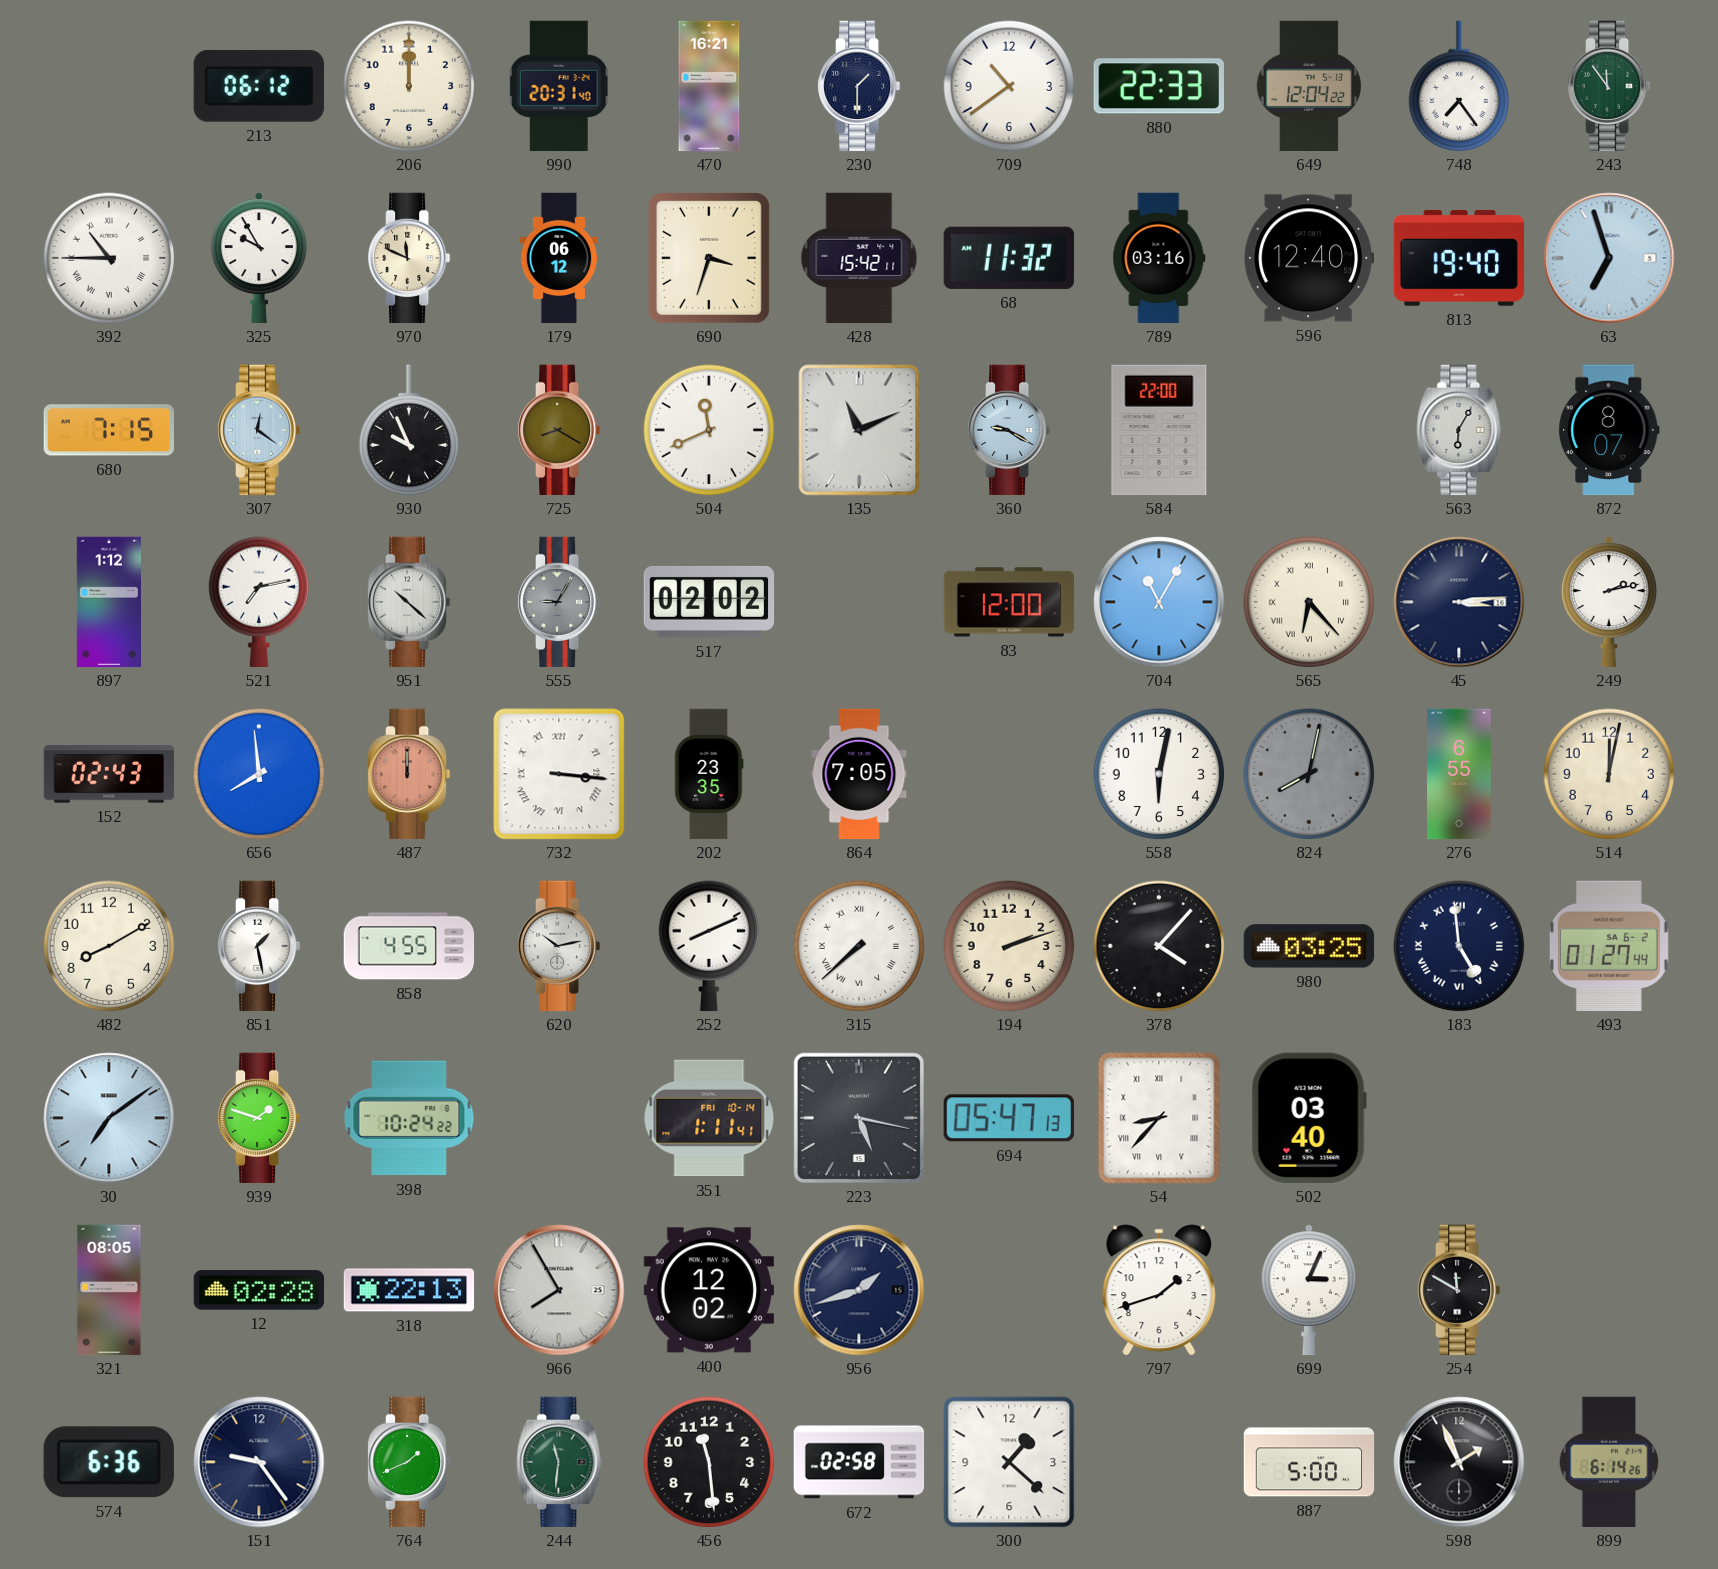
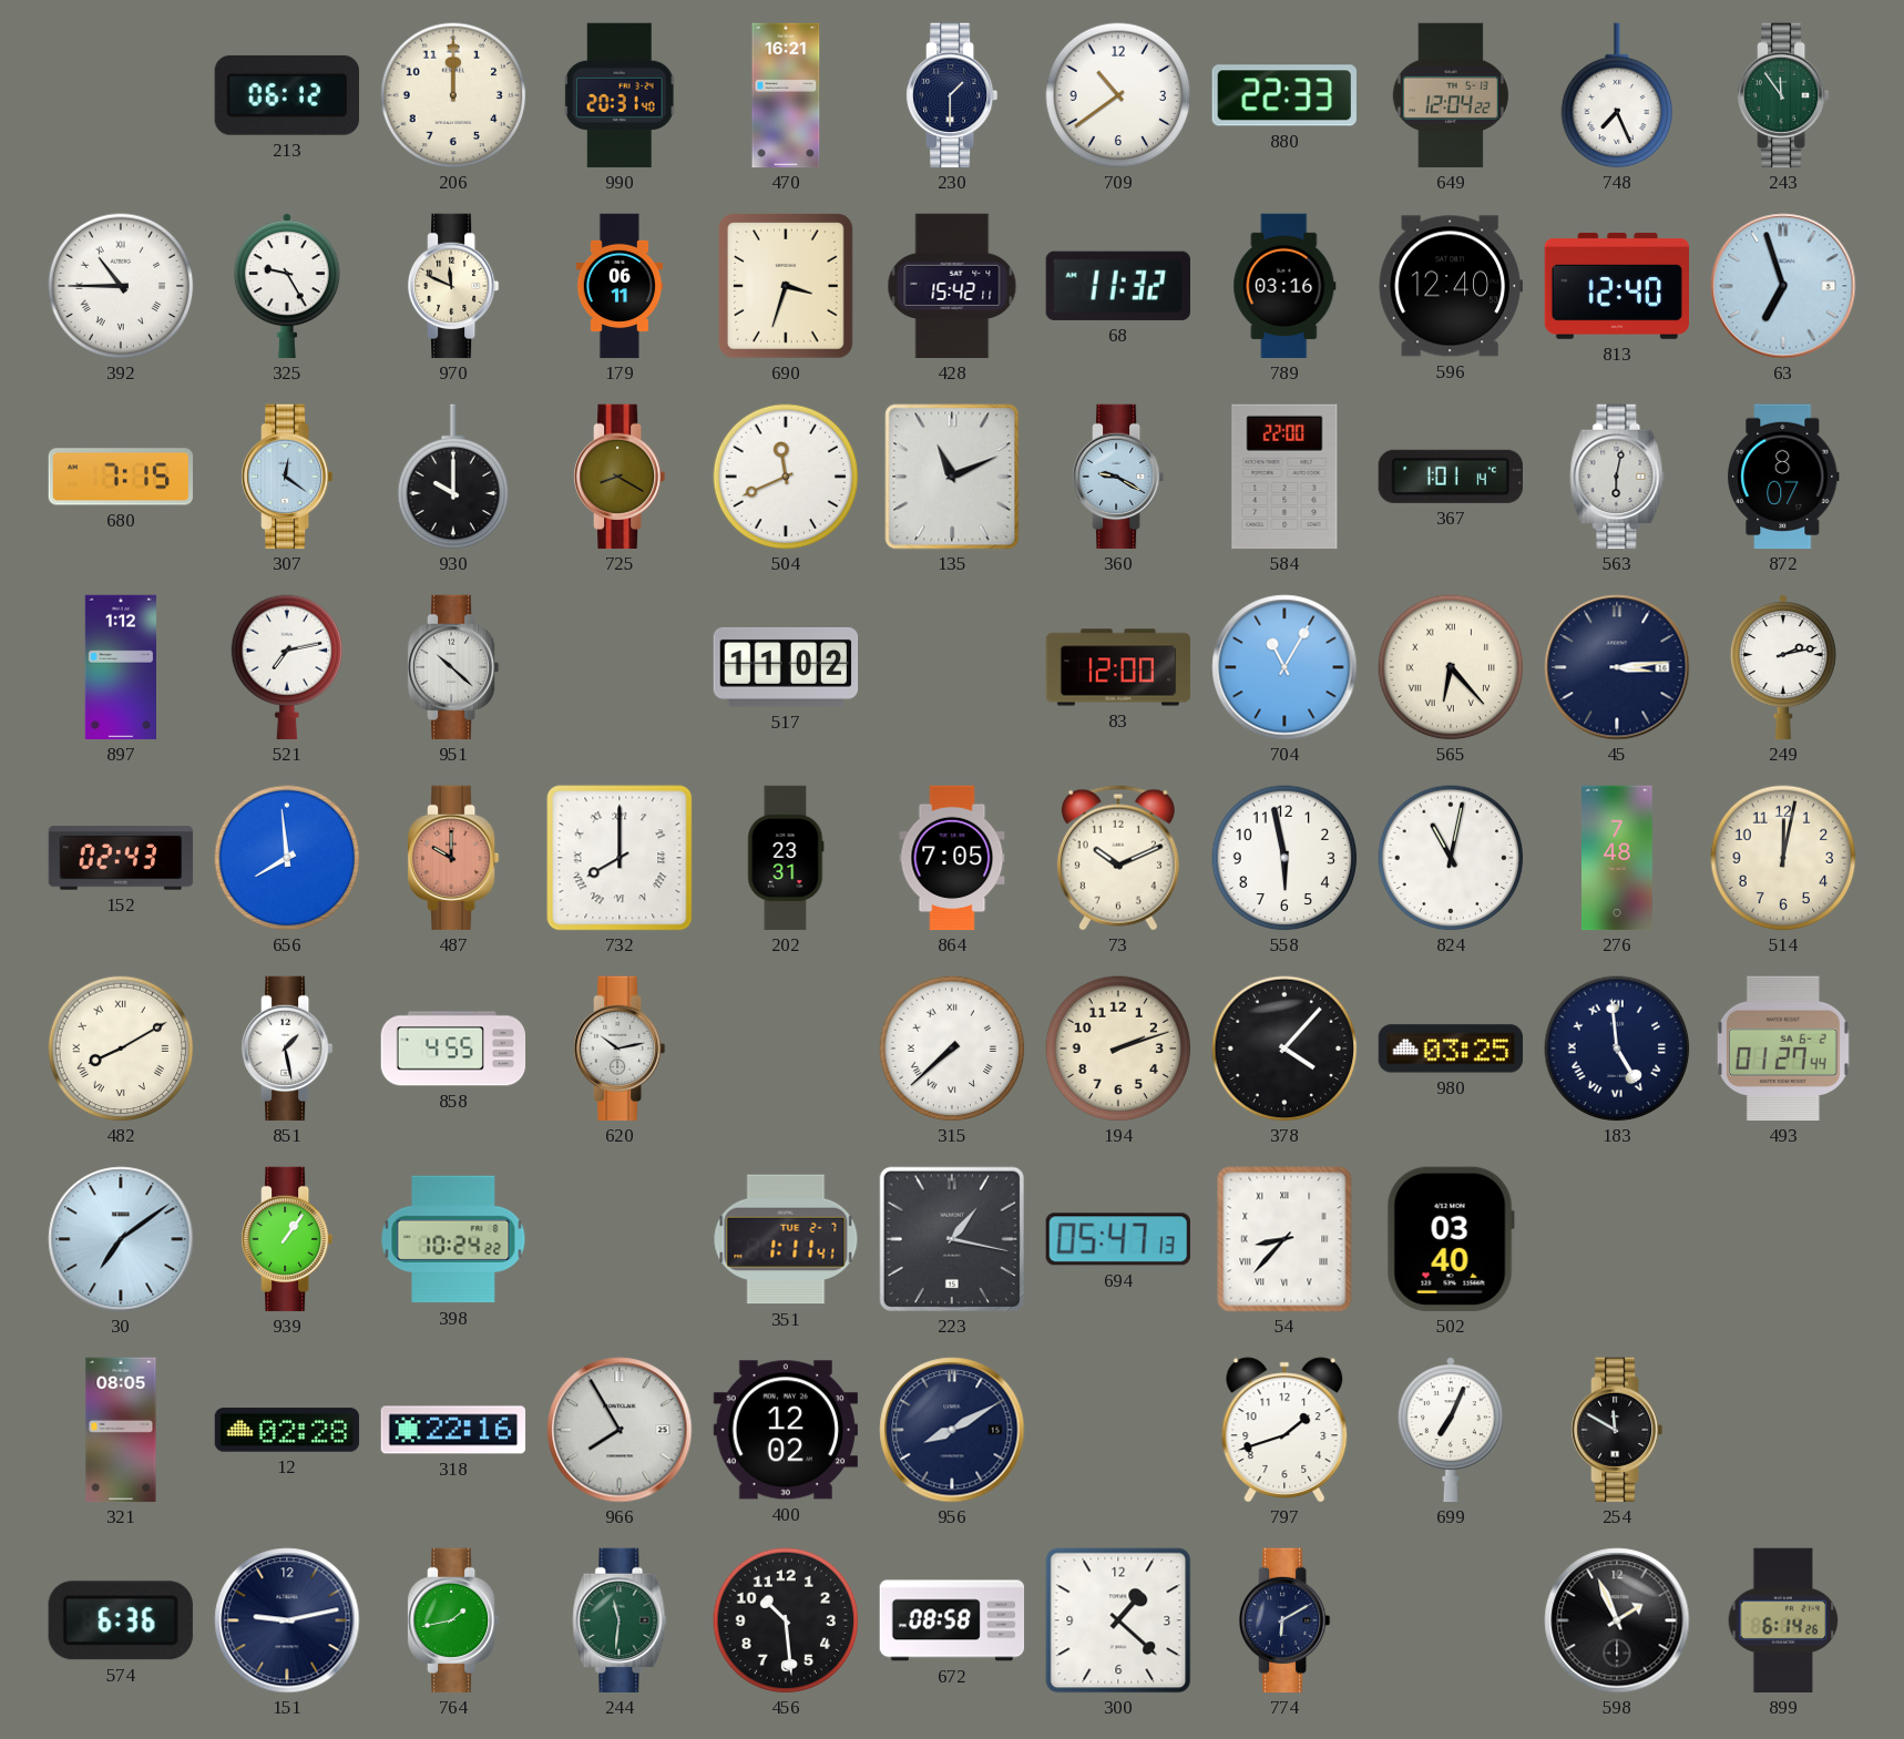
748: 7:24 -> 7:26 (1617, 95)
325: 9:55 -> 9:25 (287, 286)
179: 06:12 -> 06:11 (620, 286)
813: 19:40 -> 12:40 (1616, 286)
930: 9:56 -> 10:00 (453, 477)
367: none -> 1:01 (1451, 477)
563: 6:05 -> 6:02 (1617, 477)
555: 9:05 -> none (560, 602)
517: 02:02 -> 11:02 (786, 667)
487: 12:00 -> 10:00 (454, 858)
732: 3:16 -> 8:00 (620, 858)
202: 23:35 -> 23:31 (786, 858)
73: none -> 10:11 (1118, 858)
558: 6:02 -> 5:58 (1284, 858)
824: 8:02 -> 11:02 (1451, 858)
824 dial: grey -> white (1451, 858)
276: 6:55 -> 7:48 (1618, 858)
482 numerals: Arabic -> Roman (121, 1048)
252: 8:11 -> none (709, 946)
939: 1:48 -> 1:06 (288, 1239)
351 date: FRI 10-14 -> TUE 2-7 (786, 1239)
223: 5:17 -> 1:17 (952, 1239)
318: 22:13 -> 22:16 (453, 1430)
956: 1:42 -> 8:10 (952, 1430)
699: 3:04 -> 7:04 (1451, 1430)
151: 9:24 -> 9:13 (287, 1620)
764: 1:41 -> 1:43 (454, 1620)
456: 11:29 -> 10:29 (786, 1620)
672: 02:58 -> 08:58 (952, 1620)
774: none -> 6:10 (1286, 1620)
887: 5:00 -> none (1309, 1462)
